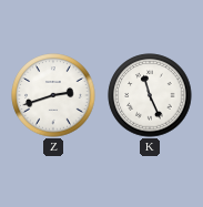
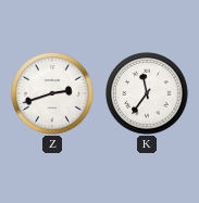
K: 11:26 -> 11:36 (147, 93)
